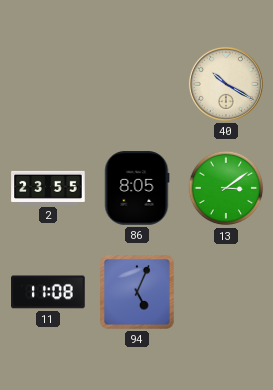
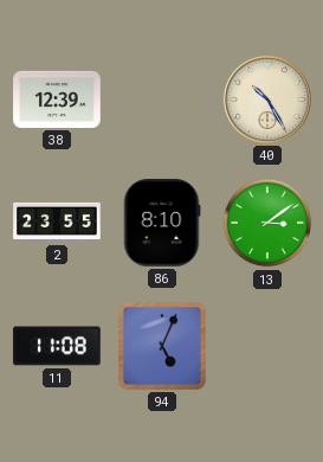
38: none -> 12:39 (57, 100)
40: 10:20 -> 10:25 (267, 100)
86: 8:05 -> 8:10 (162, 223)
